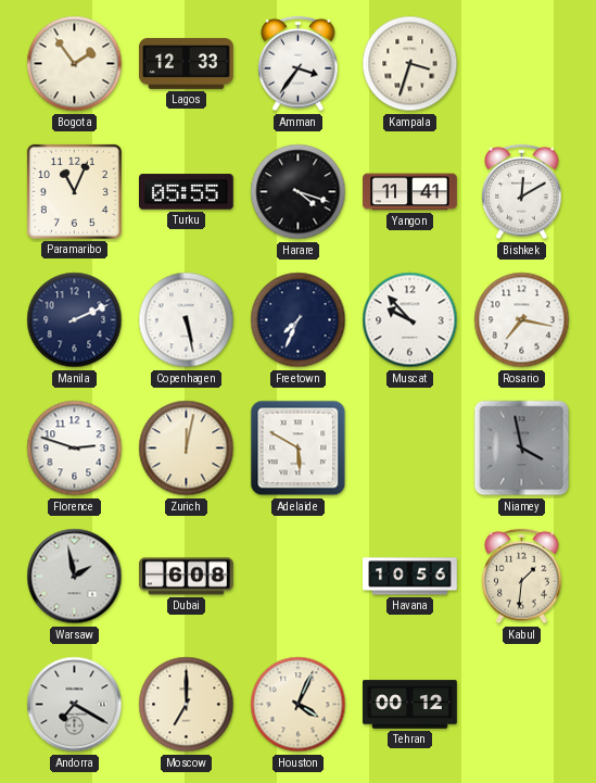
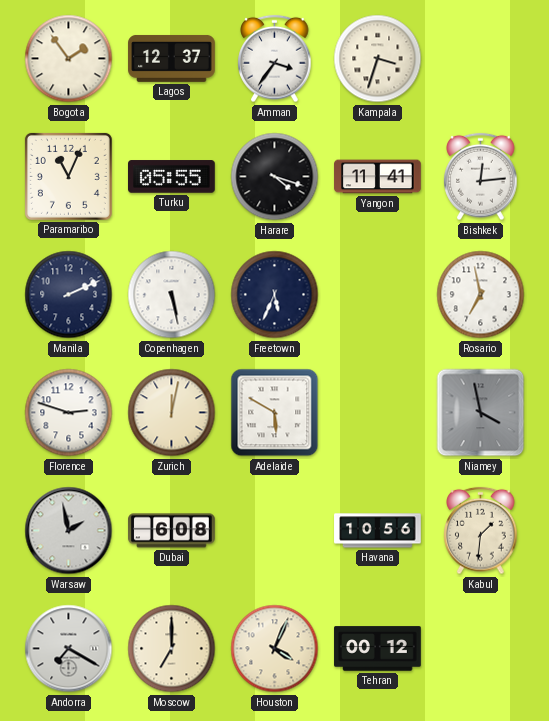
Lagos: 12:33 -> 12:37 (172, 58)
Bishkek: 12:10 -> 12:14 (481, 177)
Freetown: 7:34 -> 5:34 (275, 295)
Muscat: 9:53 -> none (410, 320)
Rosario: 7:17 -> 6:58 (481, 295)
